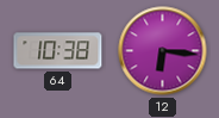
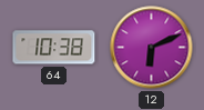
12: 6:16 -> 6:11 (152, 48)
